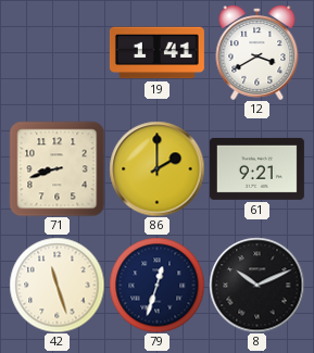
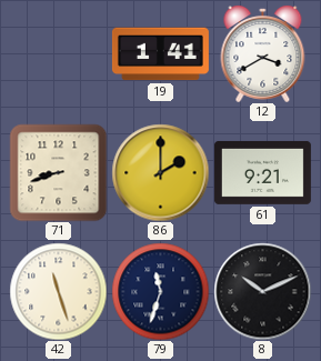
79: 12:33 -> 11:33 (160, 291)
